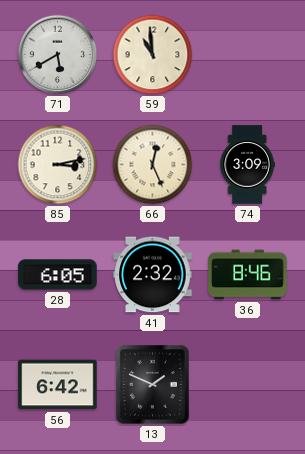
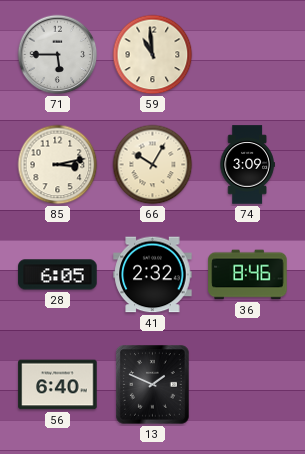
71: 5:40 -> 5:45 (58, 55)
66: 12:26 -> 10:05 (153, 165)
56: 6:42 -> 6:40 (58, 385)
